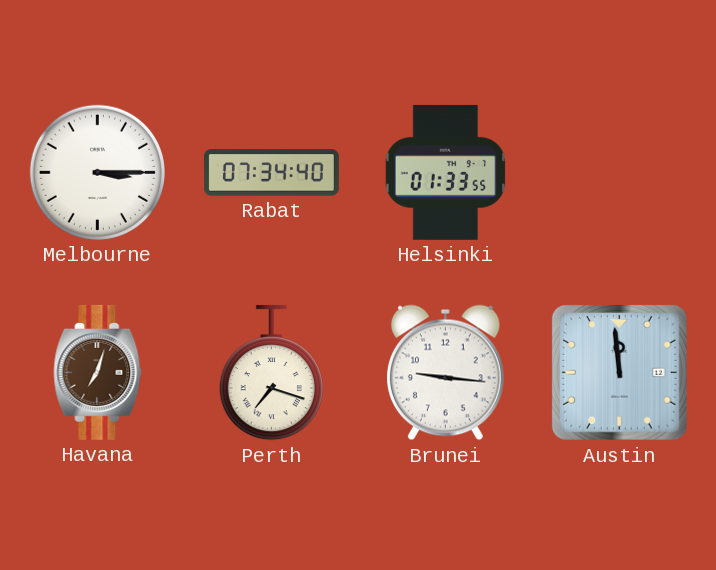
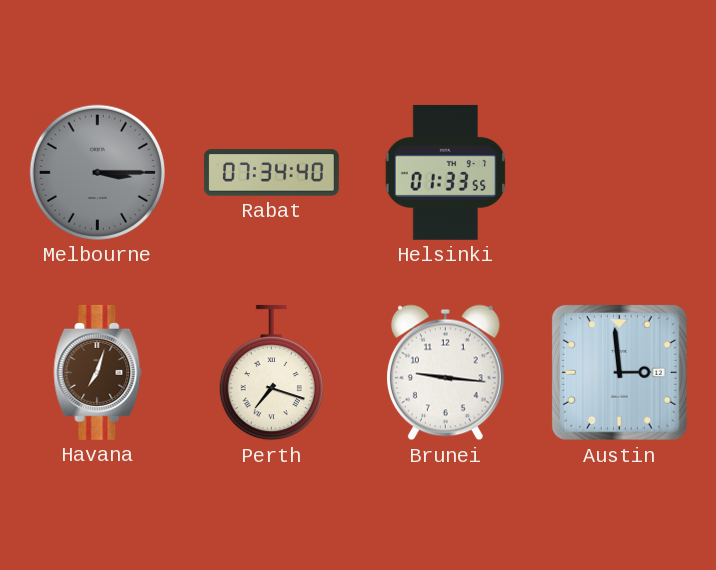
Melbourne dial: white -> grey (97, 172)
Austin: 11:59 -> 2:59 (619, 372)
